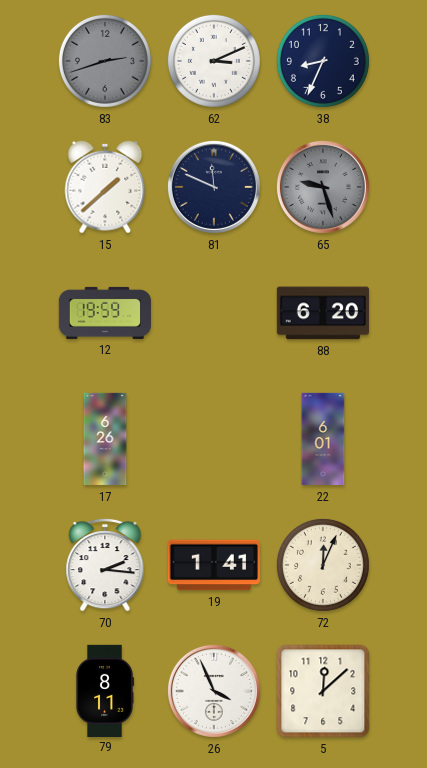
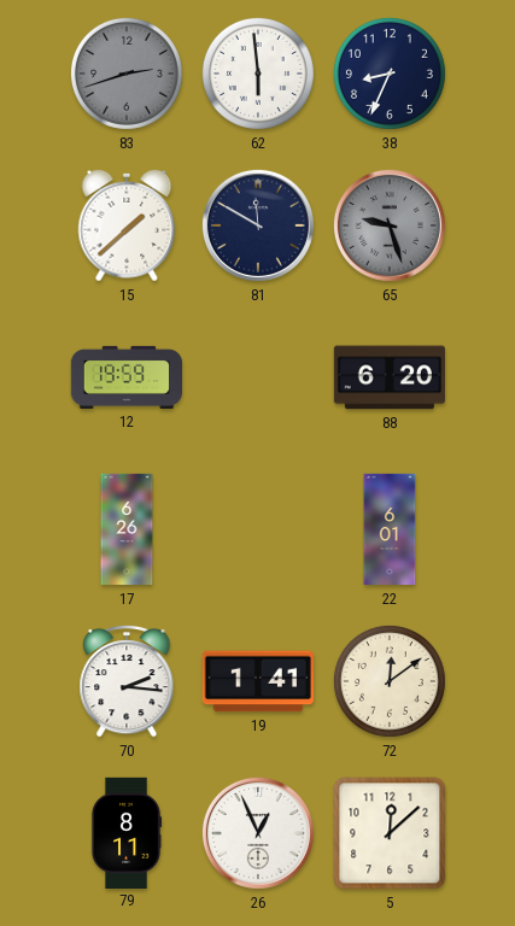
62: 3:11 -> 5:59 (258, 74)
81: 11:49 -> 11:50 (258, 225)
72: 12:04 -> 12:09 (390, 681)
26: 3:56 -> 12:56 (258, 833)
